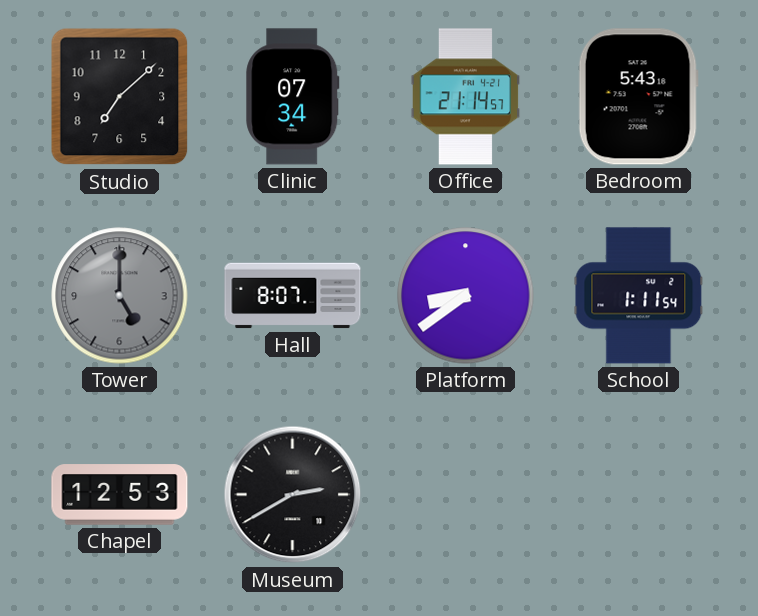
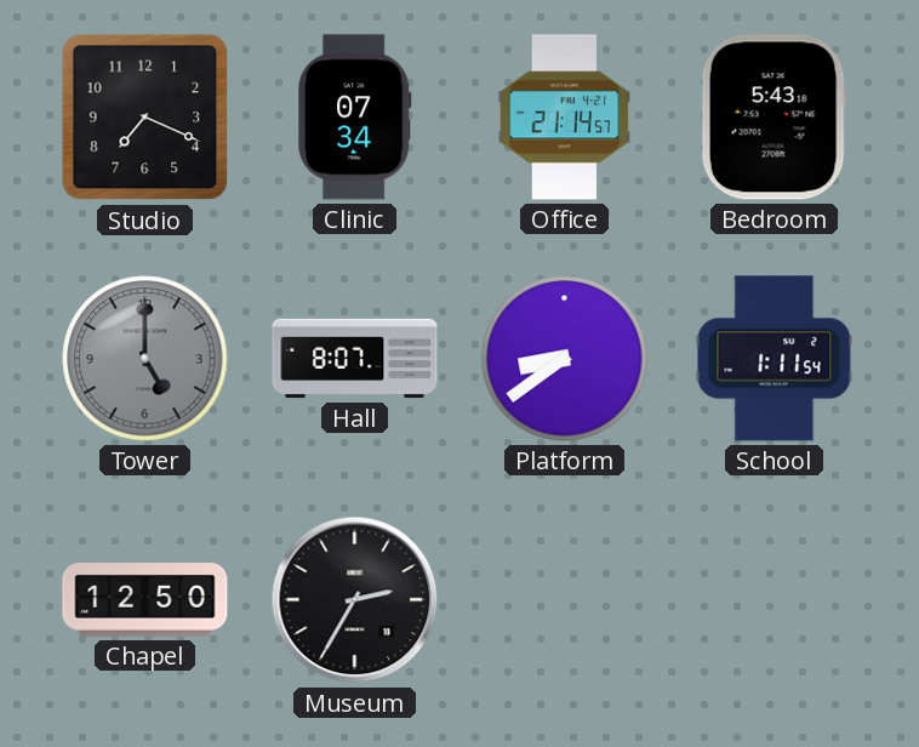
Studio: 7:08 -> 7:19 (145, 118)
Chapel: 12:53 -> 12:50 (145, 600)
Museum: 2:40 -> 2:35 (355, 600)
